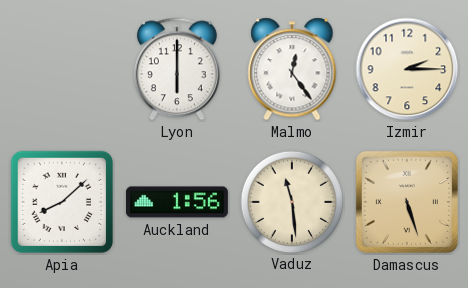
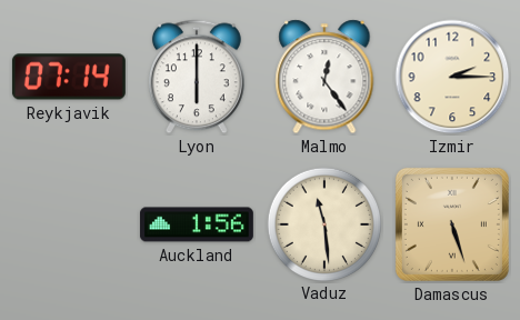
Reykjavik: none -> 07:14 (69, 77)
Apia: 8:08 -> none (62, 202)
